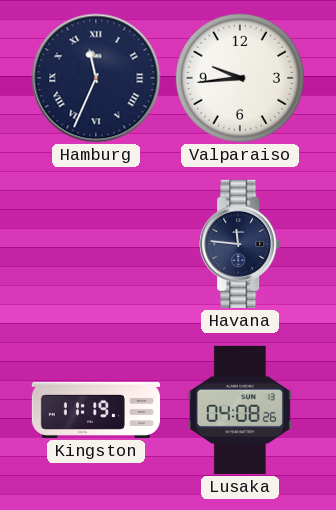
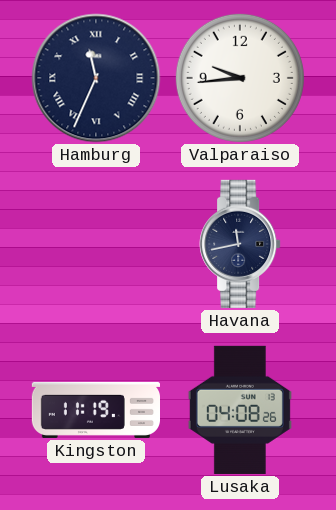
Havana: 11:46 -> 11:43 (240, 244)
